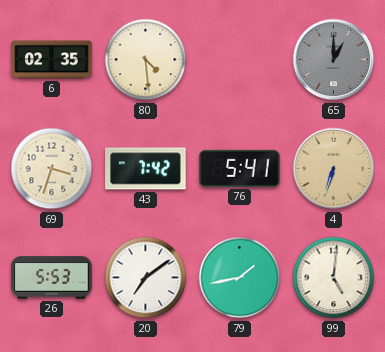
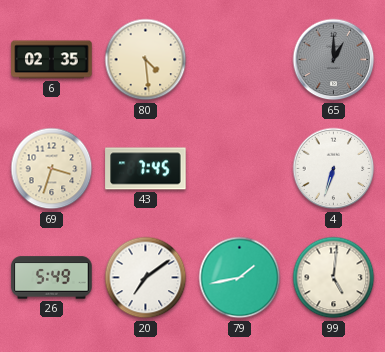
43: 7:42 -> 7:45 (146, 169)
76: 5:41 -> none (240, 168)
4 dial: champagne -> white (334, 169)
26: 5:53 -> 5:49 (52, 278)
